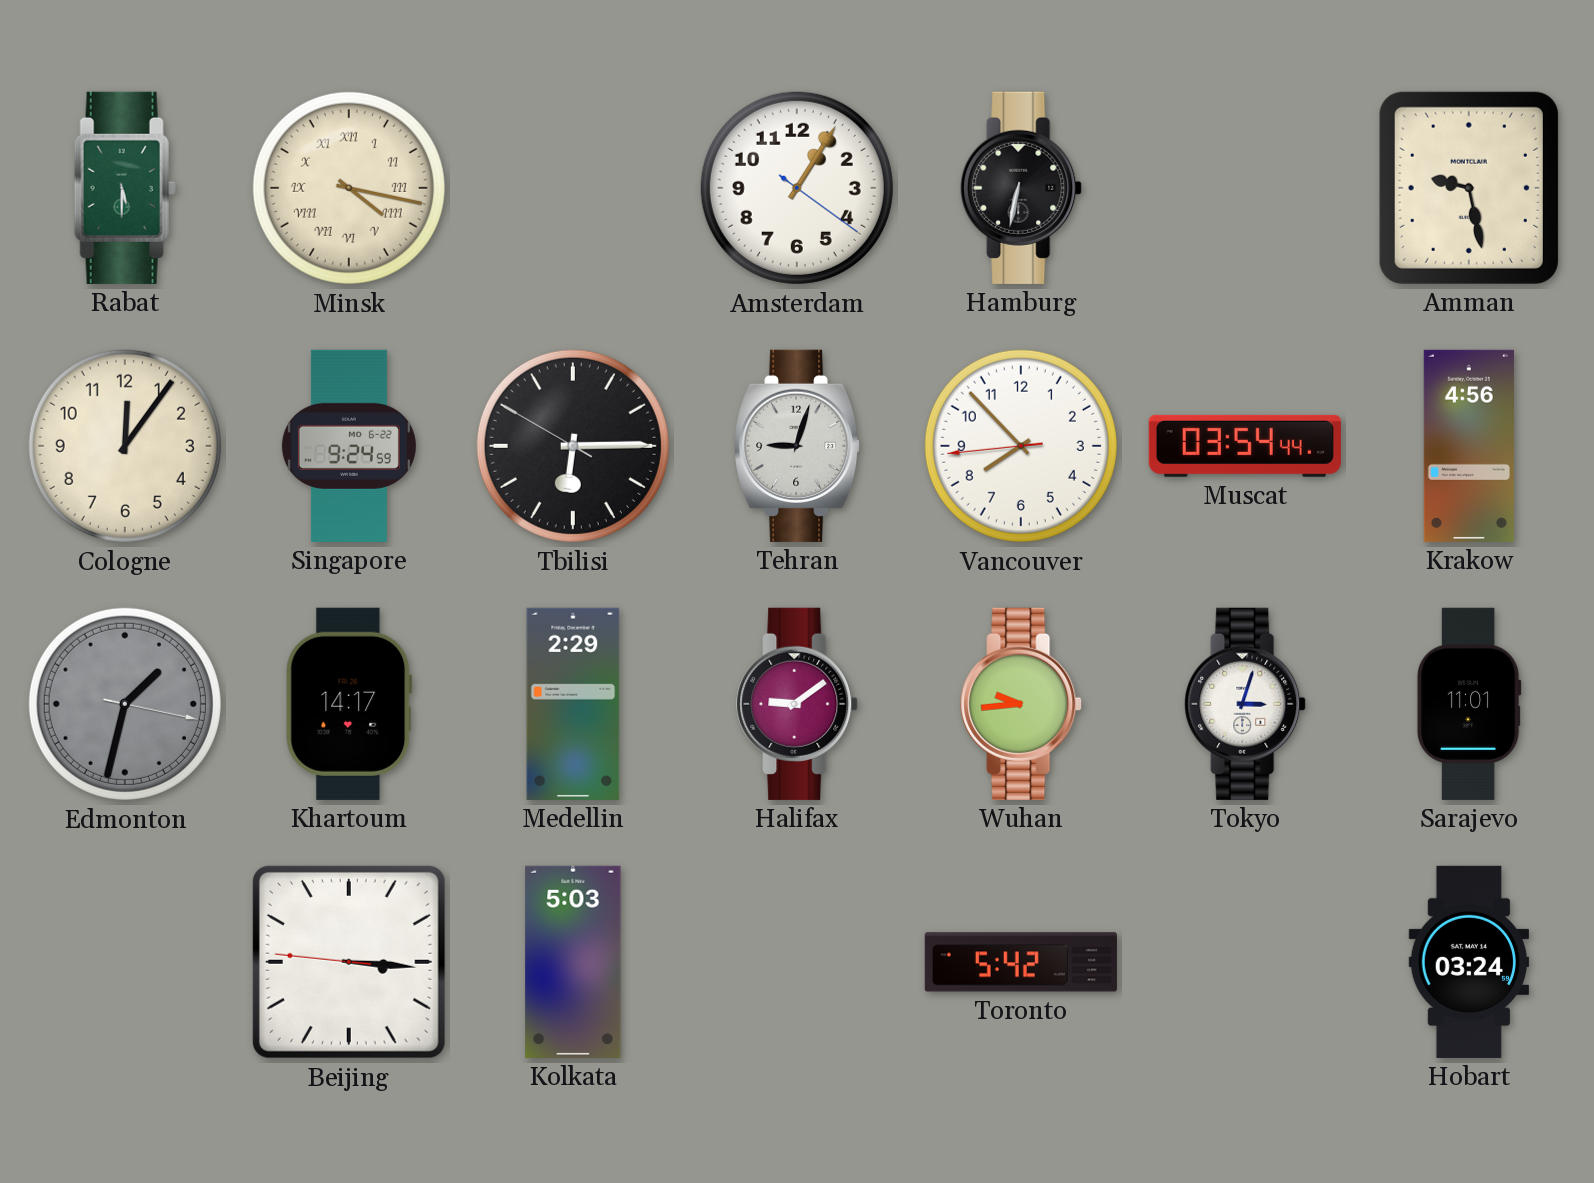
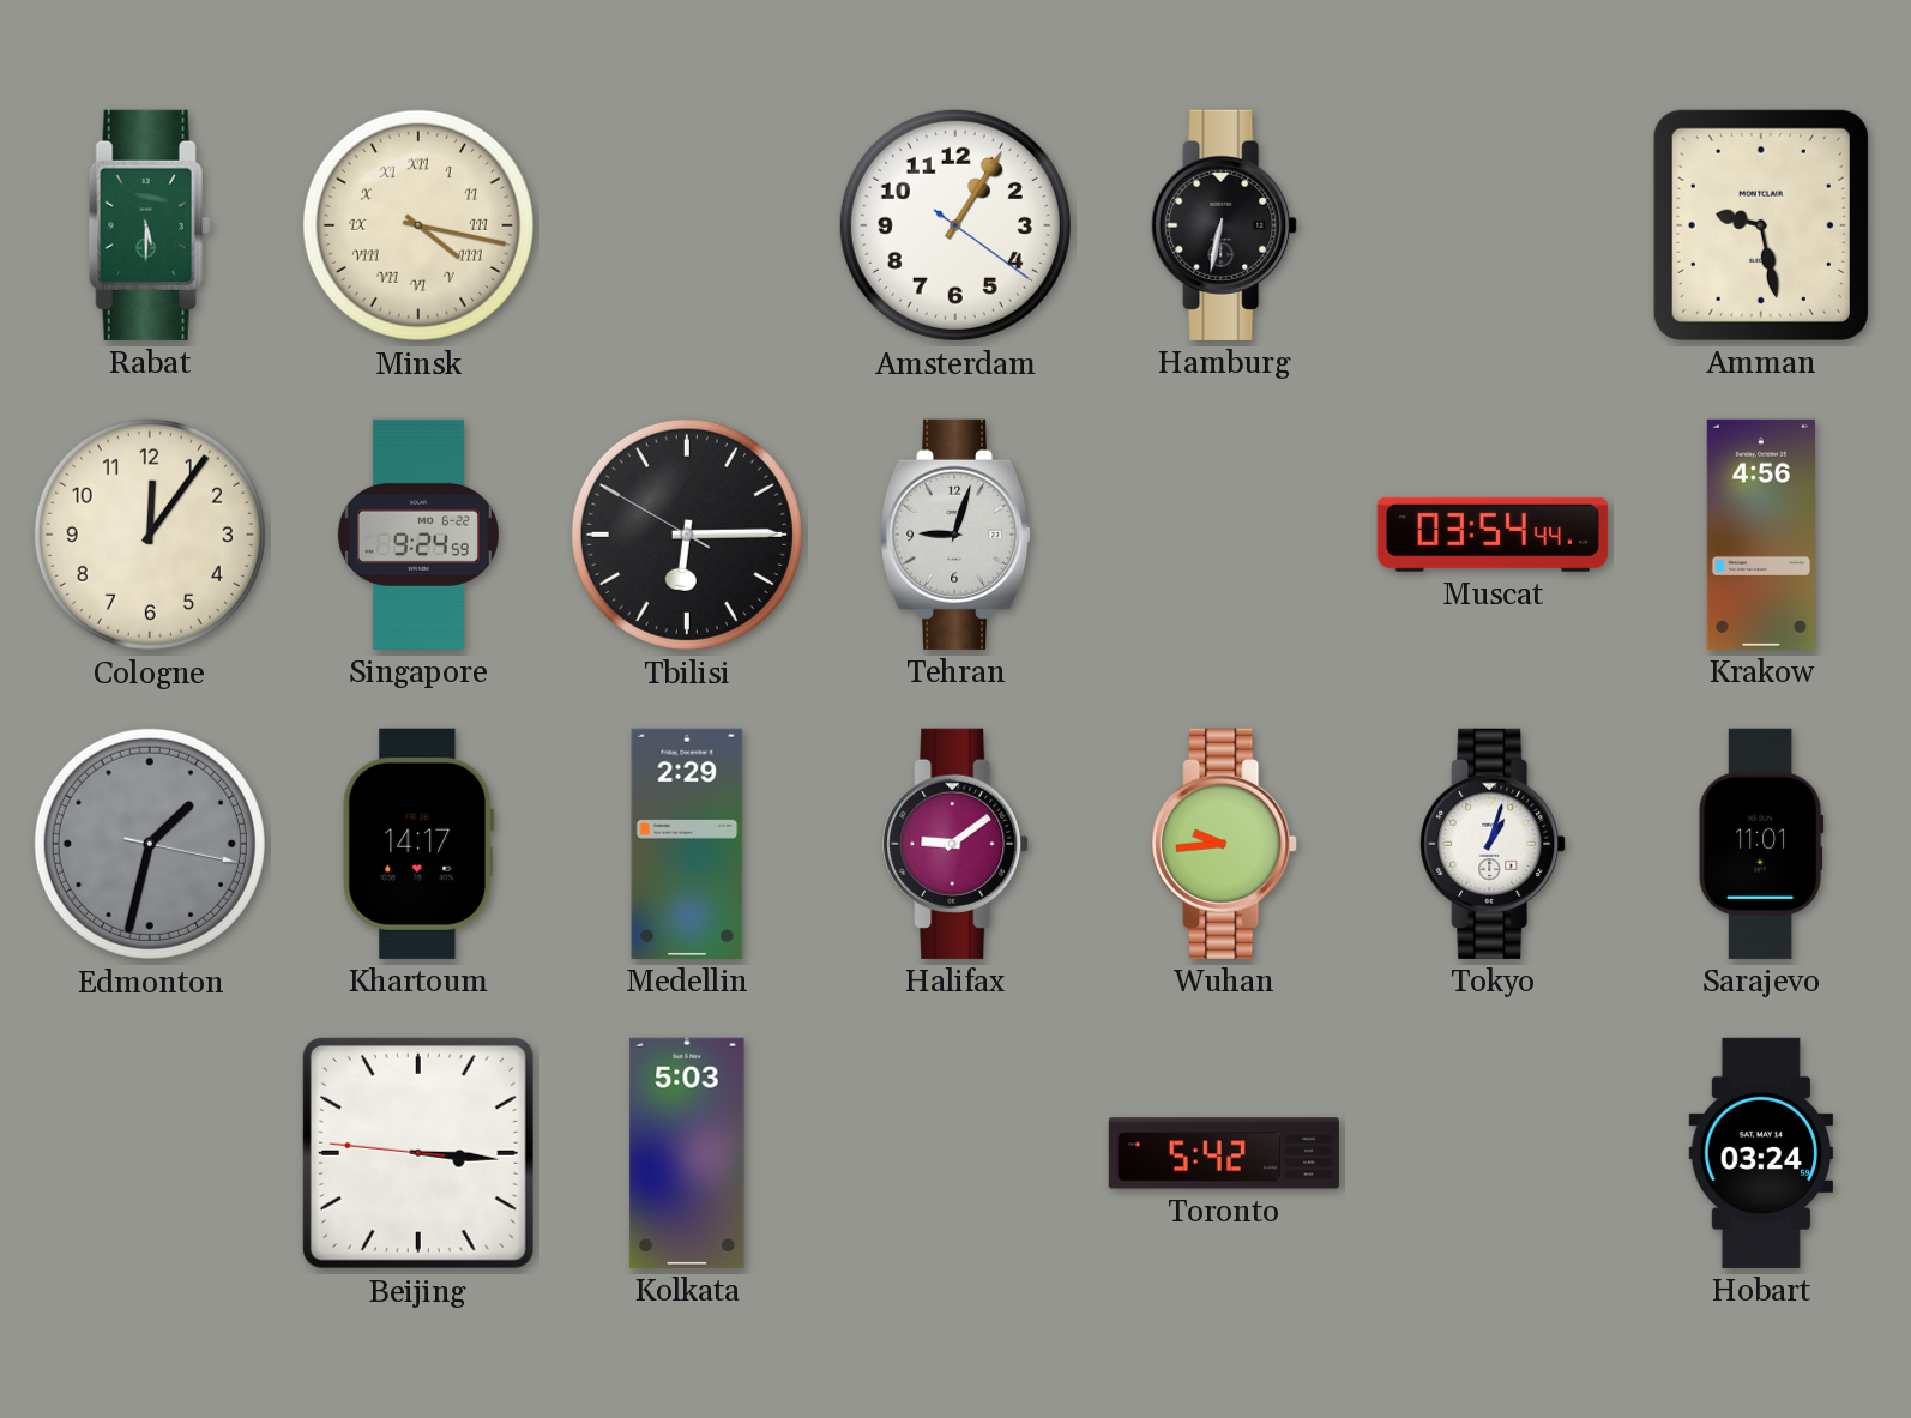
Vancouver: 7:52 -> none (1021, 446)
Tokyo: 3:03 -> 1:03 (1493, 844)
